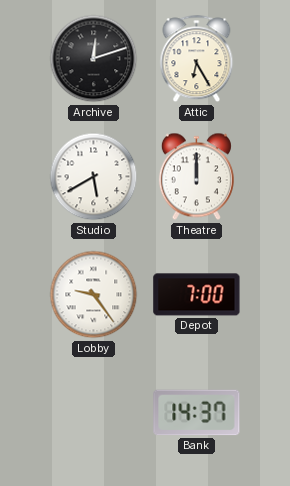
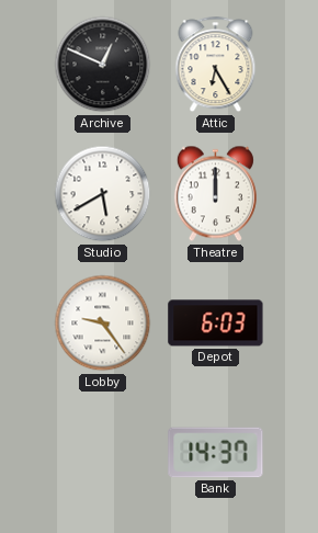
Archive: 12:12 -> 12:49 (103, 65)
Depot: 7:00 -> 6:03 (216, 324)
